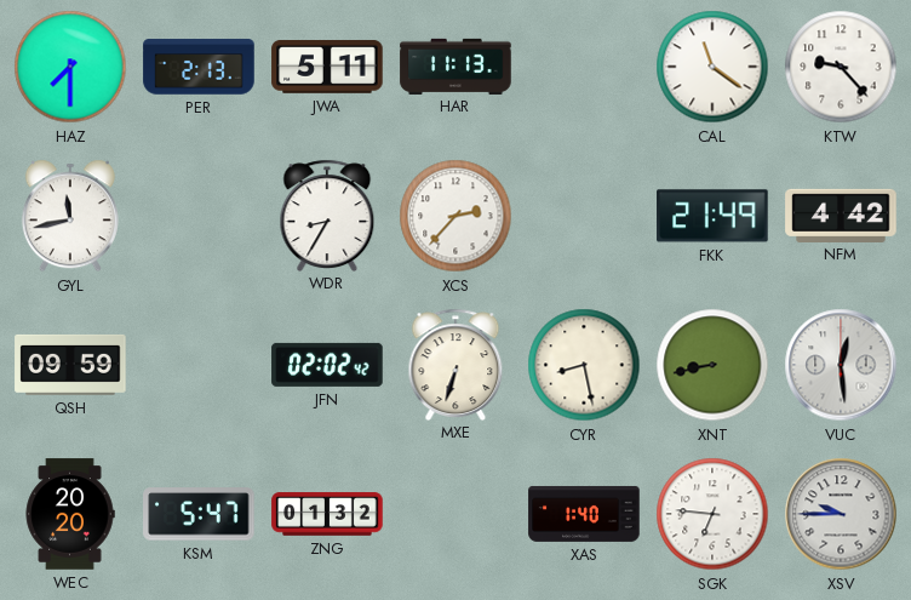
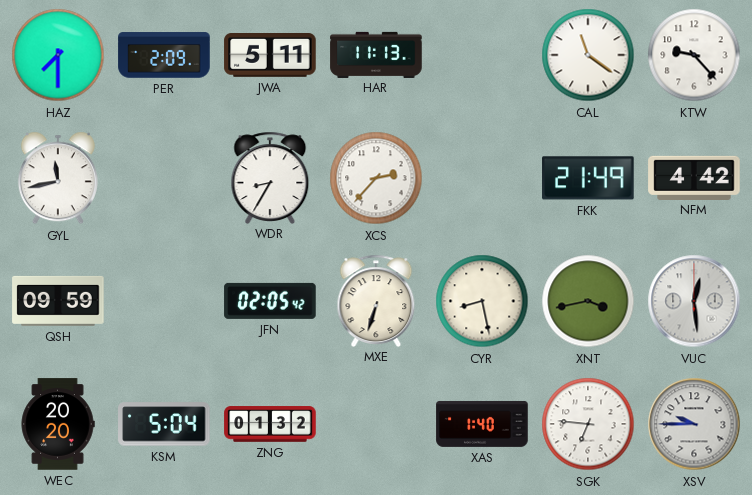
PER: 2:13 -> 2:09 (164, 55)
JFN: 02:02 -> 02:05 (270, 301)
XNT: 8:43 -> 3:43 (588, 301)
KSM: 5:47 -> 5:04 (164, 424)
